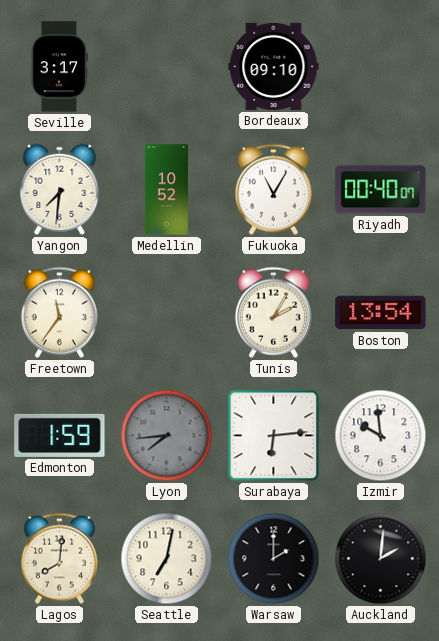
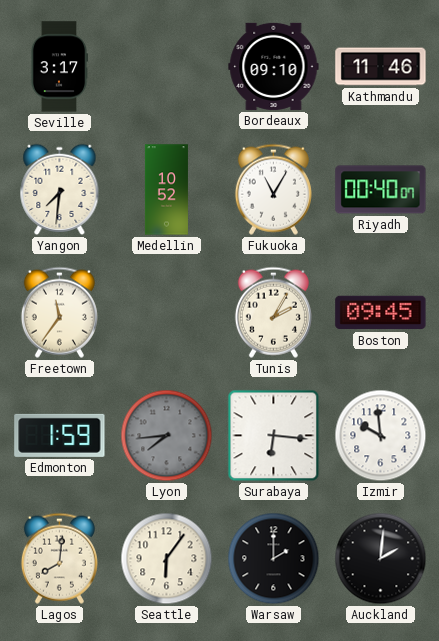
Kathmandu: none -> 11:46 (381, 67)
Boston: 13:54 -> 09:45 (381, 313)
Surabaya: 6:14 -> 6:16 (274, 436)
Seattle: 7:02 -> 6:06 (167, 559)
